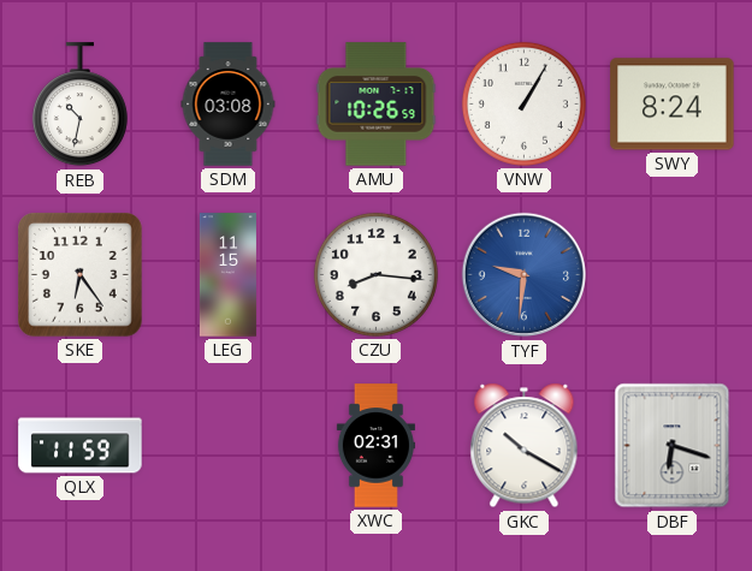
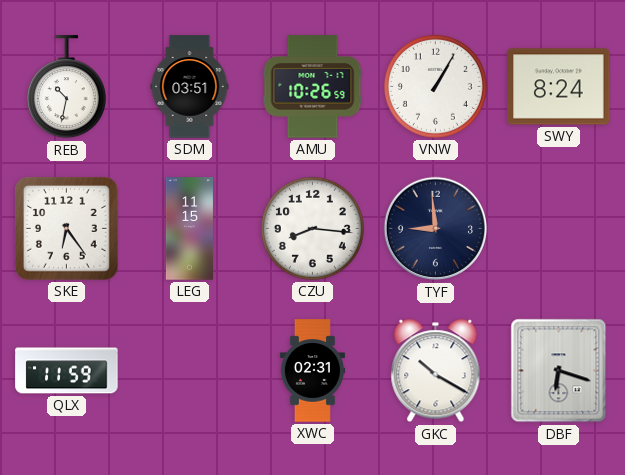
SDM: 03:08 -> 03:51 (190, 87)
TYF: 9:31 -> 8:59 (436, 229)
TYF dial: blue -> navy (436, 229)
